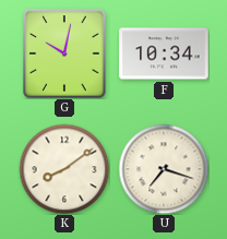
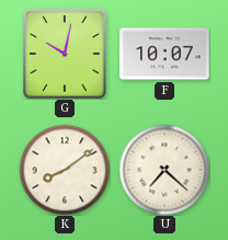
F: 10:34 -> 10:07 (164, 54)
U: 7:18 -> 7:22 (164, 170)
